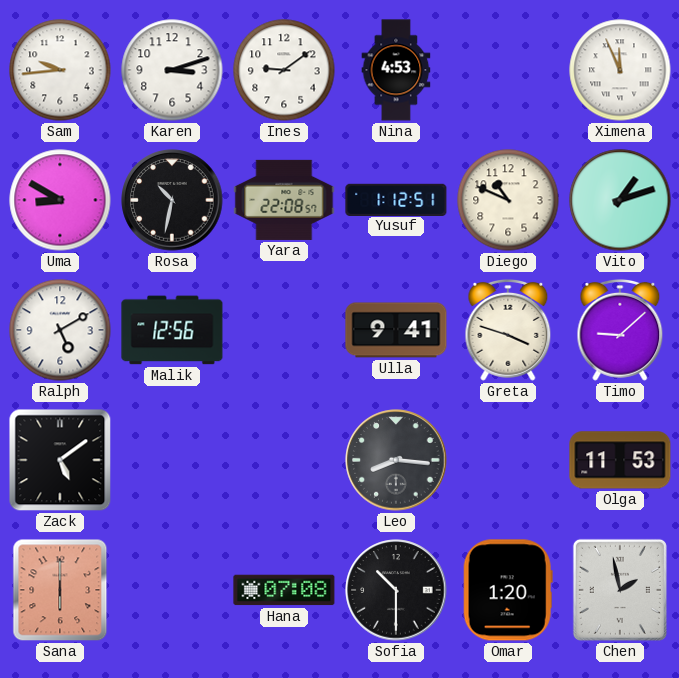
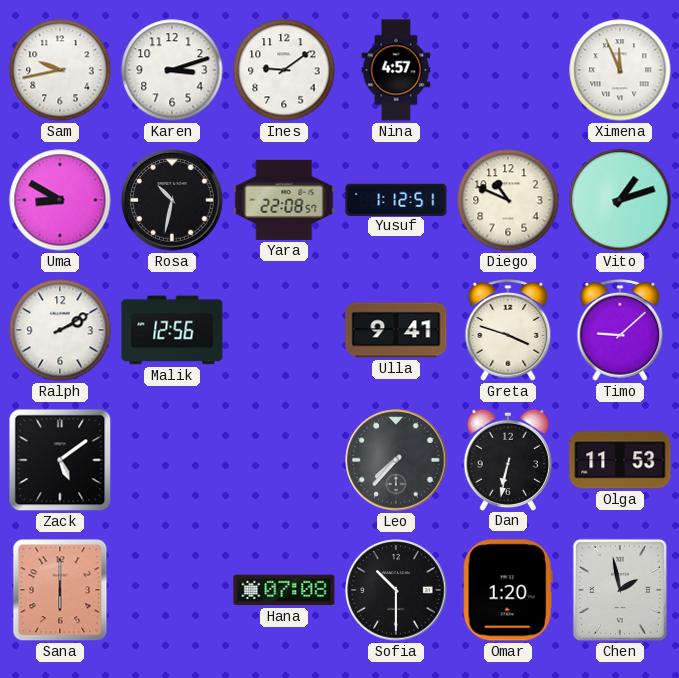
Sam: 9:44 -> 9:43 (60, 70)
Nina: 4:53 -> 4:57 (396, 70)
Ralph: 5:10 -> 2:10 (60, 330)
Leo: 8:16 -> 7:37 (396, 460)
Dan: none -> 6:32 (508, 459)
